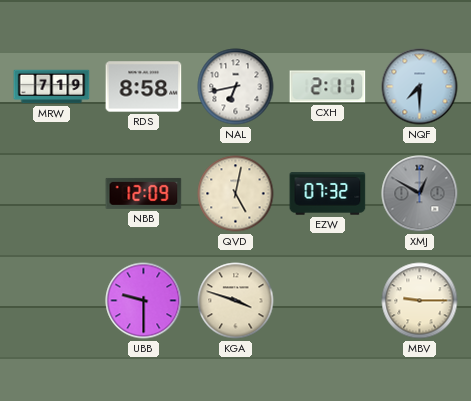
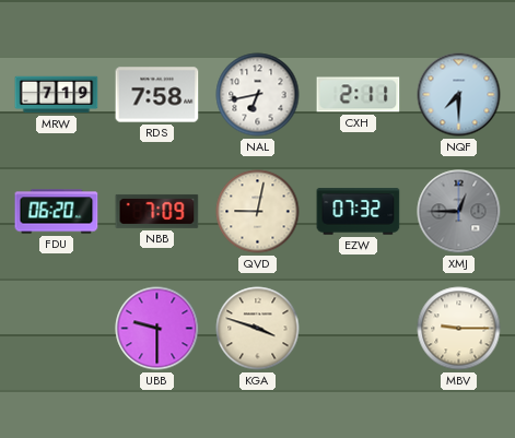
RDS: 8:58 -> 7:58 (157, 95)
FDU: none -> 06:20 (57, 212)
NBB: 12:09 -> 7:09 (157, 211)
QVD: 5:02 -> 9:02 (258, 212)
XMJ: 12:50 -> 12:45 (459, 212)
